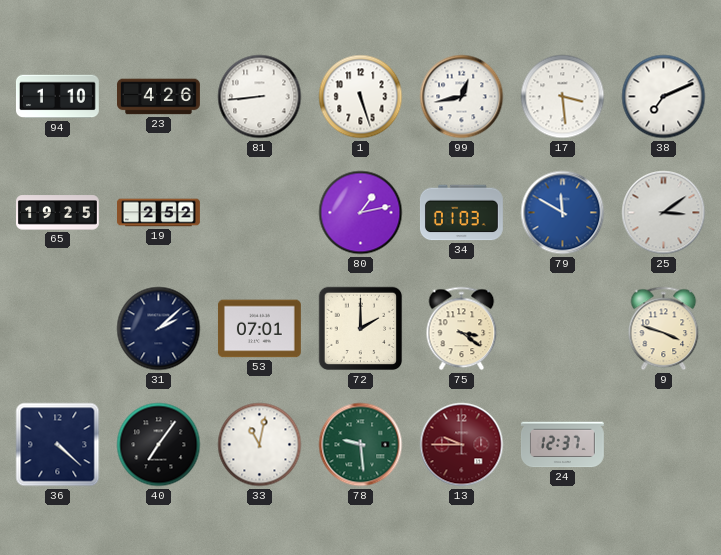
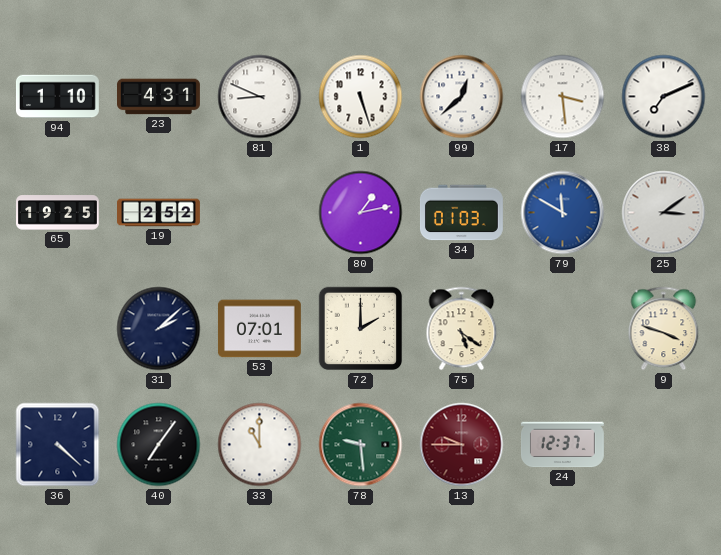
23: 4:26 -> 4:31 (159, 97)
81: 8:44 -> 8:49 (260, 97)
99: 12:43 -> 12:38 (462, 97)
75: 3:21 -> 5:21 (462, 329)
33: 11:02 -> 11:00 (260, 445)
